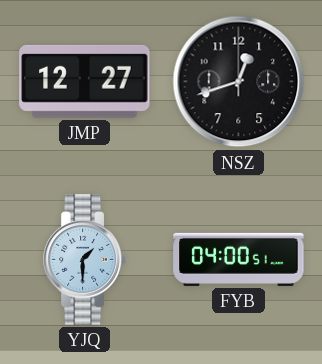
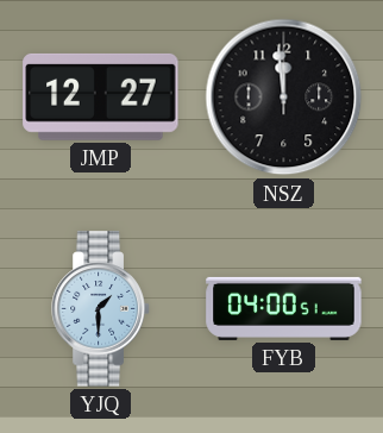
NSZ: 12:42 -> 11:59 (284, 98)
